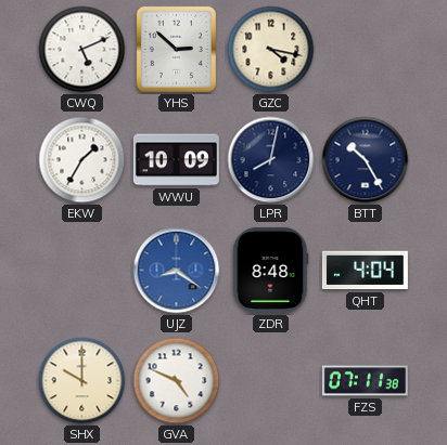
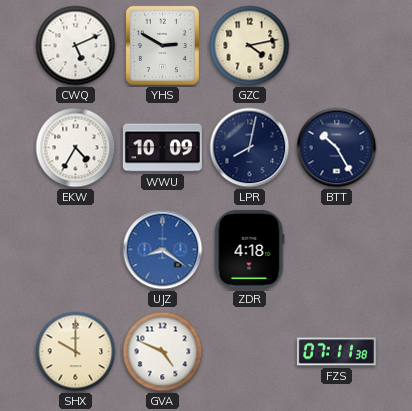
YHS: 2:52 -> 2:50 (162, 45)
GZC: 4:17 -> 4:13 (250, 46)
EKW: 1:35 -> 4:35 (76, 148)
ZDR: 8:48 -> 4:18 (250, 249)
QHT: 4:04 -> none (365, 271)
